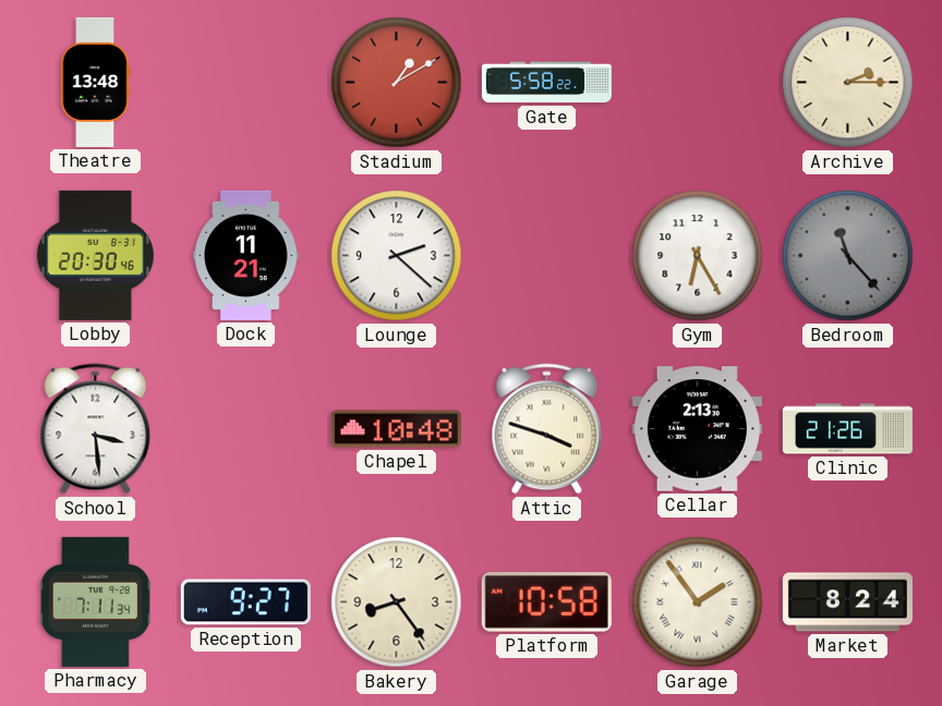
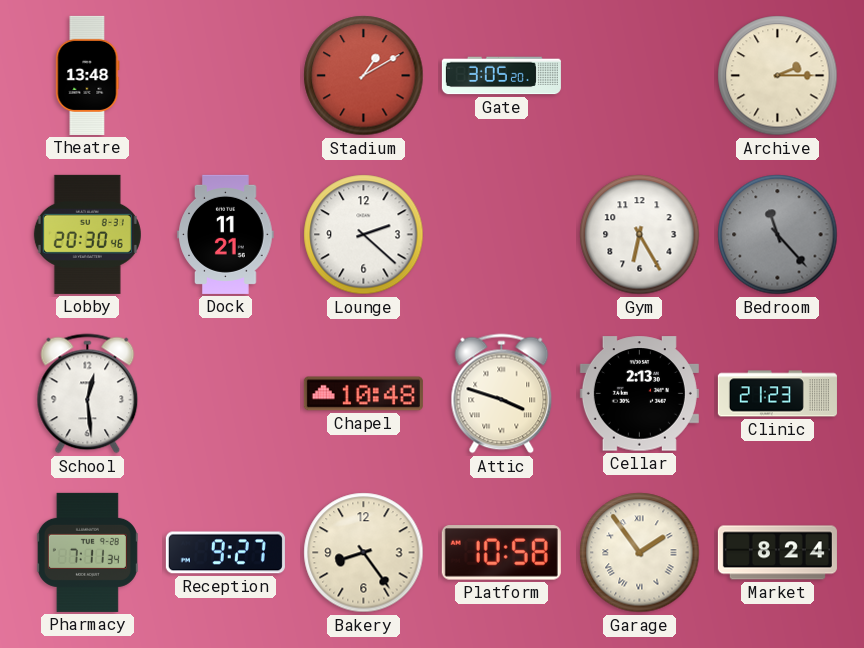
Gate: 5:58 -> 3:05 (501, 76)
School: 3:29 -> 12:29 (88, 394)
Clinic: 21:26 -> 21:23 (777, 394)
